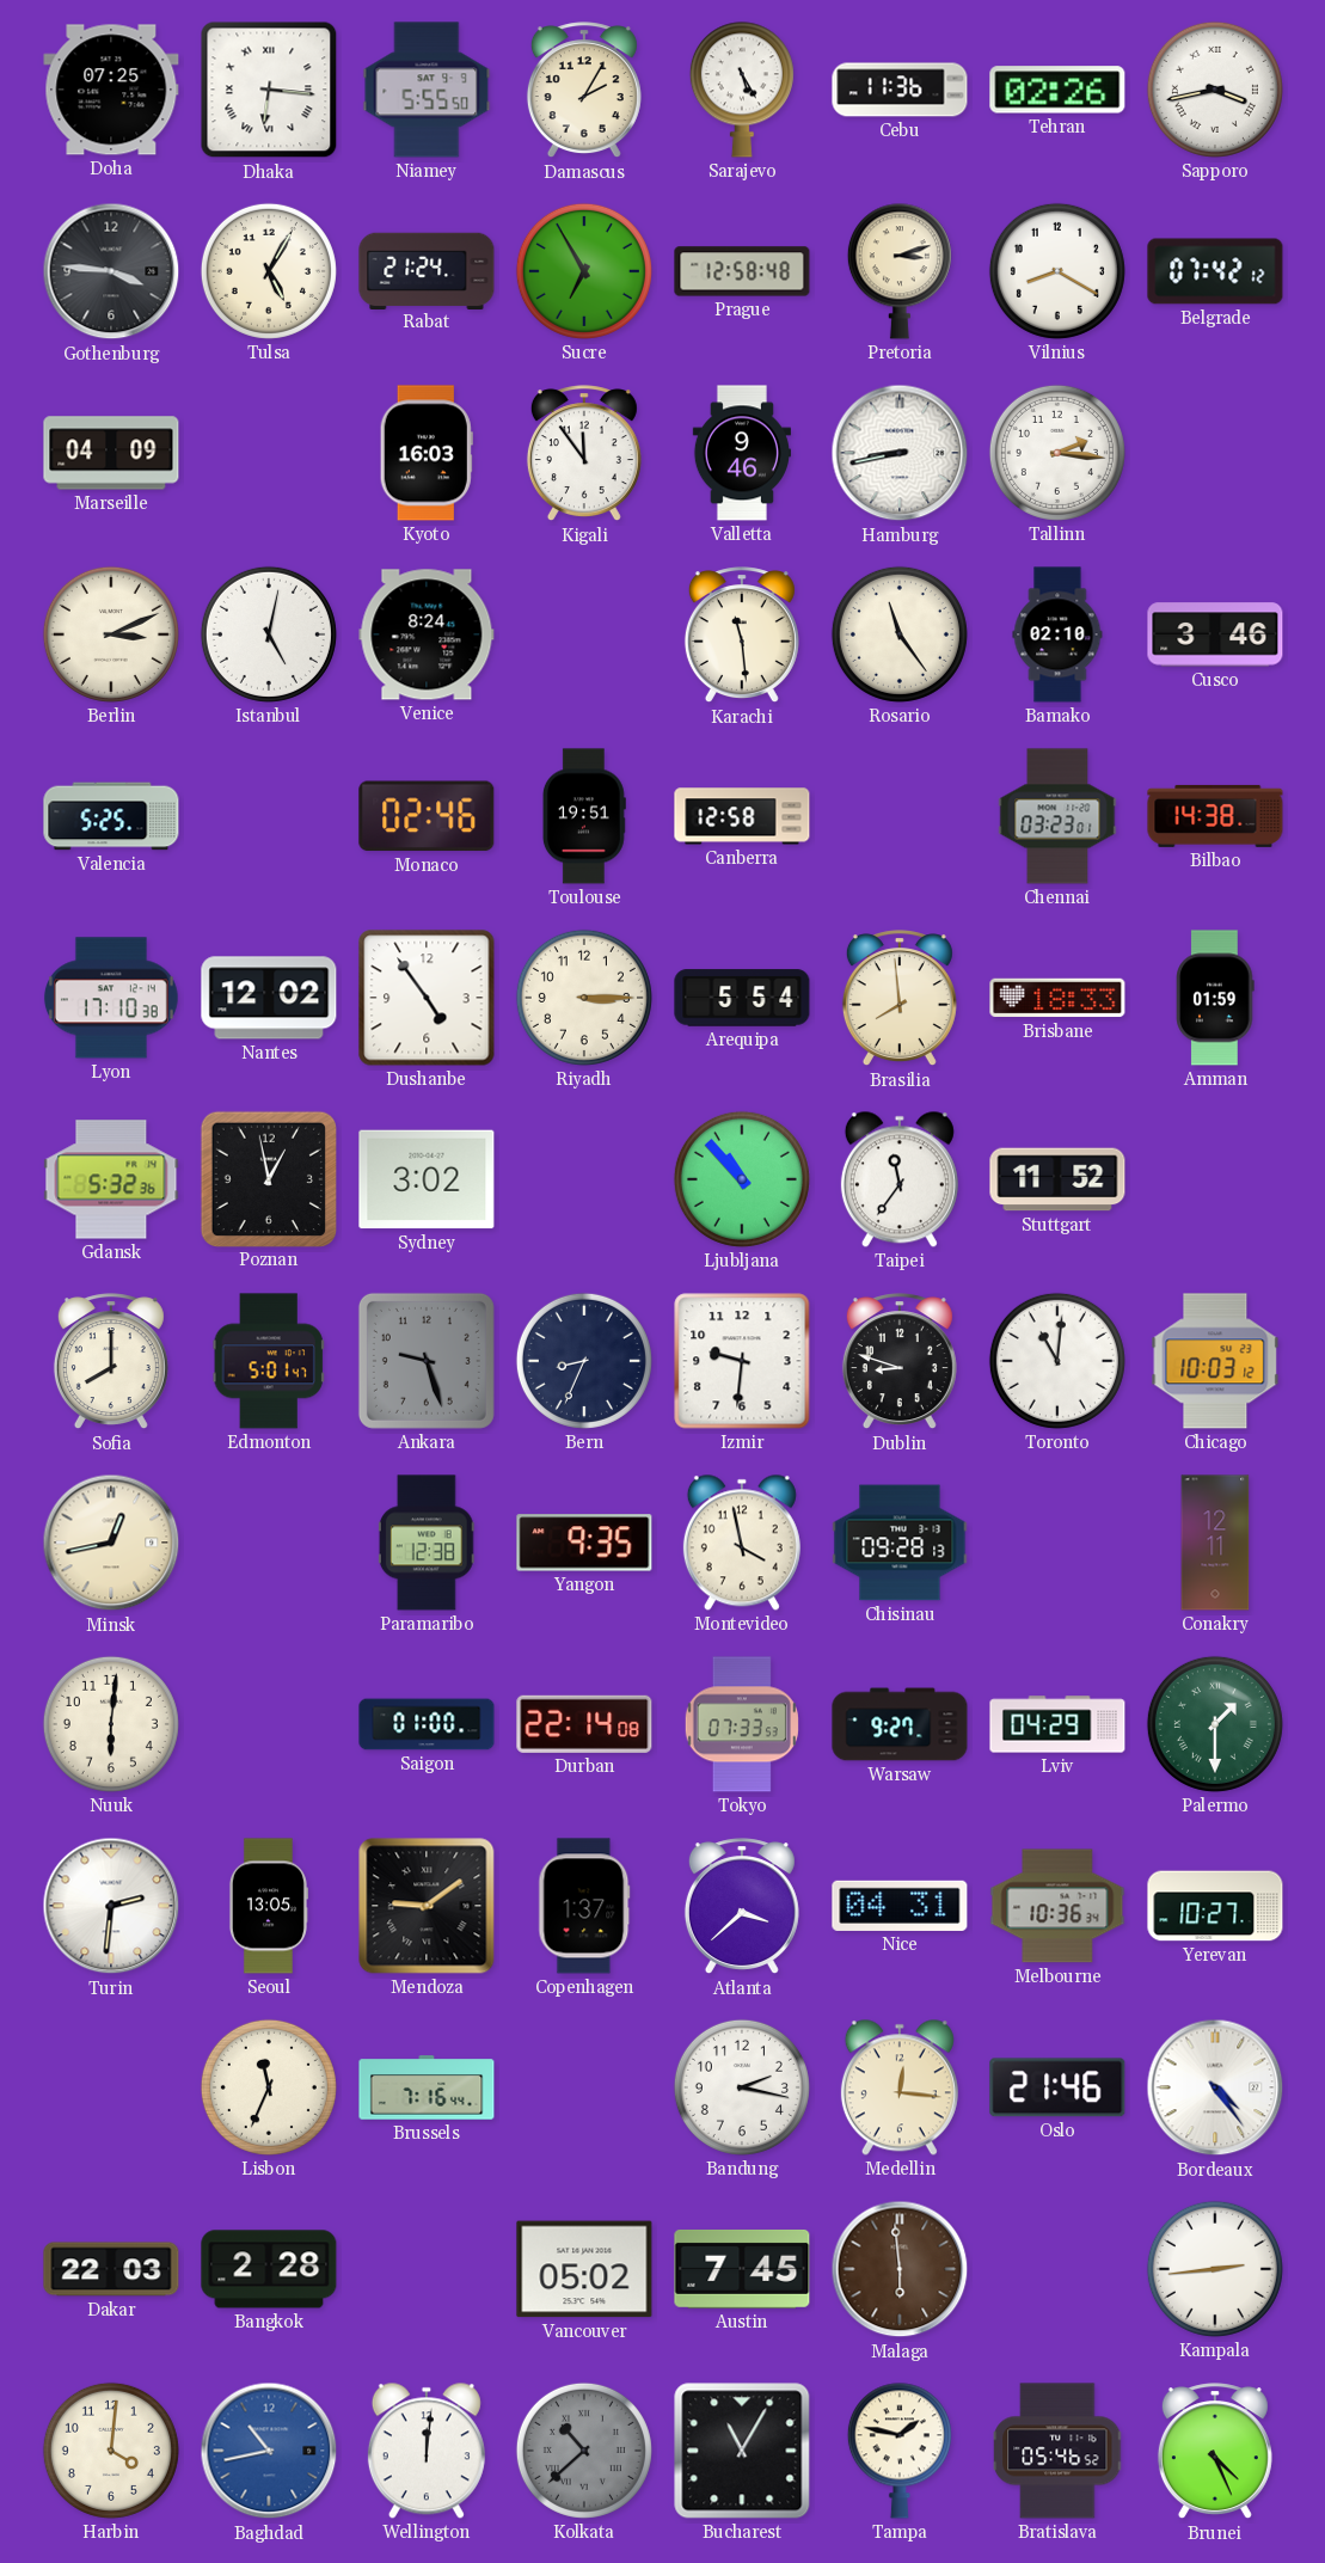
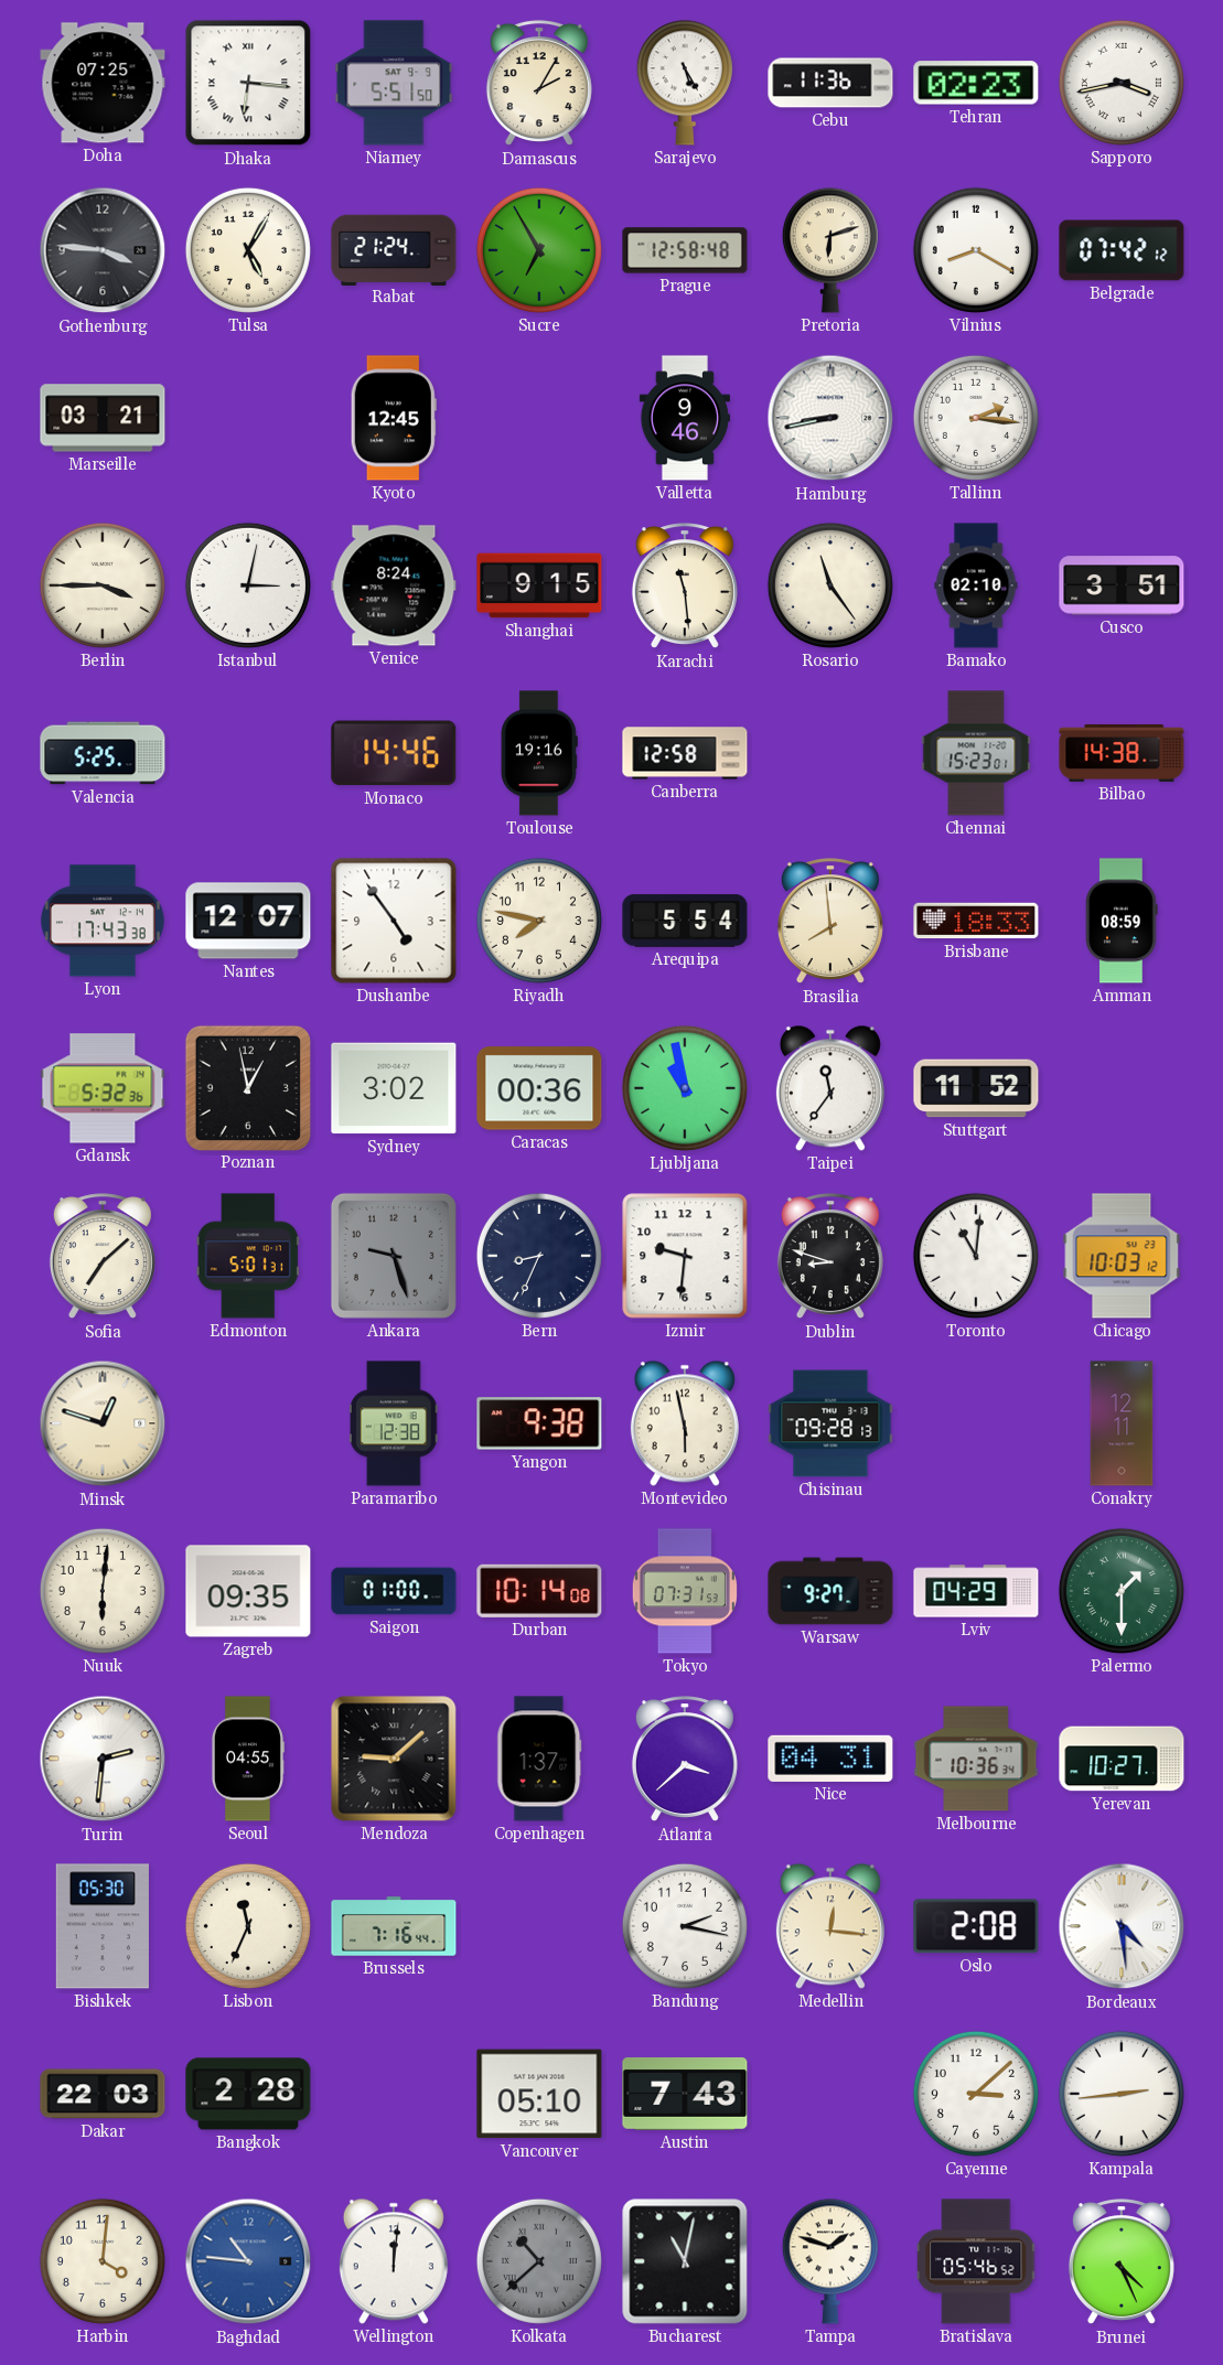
Niamey: 5:55 -> 5:51 (394, 83)
Tehran: 02:26 -> 02:23 (976, 83)
Pretoria: 3:12 -> 6:12 (830, 250)
Marseille: 04:09 -> 03:21 (103, 418)
Kyoto: 16:03 -> 12:45 (394, 418)
Kigali: 11:54 -> none (584, 454)
Berlin: 3:11 -> 3:45 (103, 585)
Istanbul: 5:02 -> 3:02 (248, 585)
Shanghai: none -> 9:15 (539, 585)
Cusco: 3:46 -> 3:51 (1122, 585)
Monaco: 02:46 -> 14:46 (394, 753)
Toulouse: 19:51 -> 19:16 (539, 753)
Chennai: 03:23 -> 15:23 (976, 753)
Lyon: 17:10 -> 17:43 (103, 921)
Nantes: 12:02 -> 12:07 (248, 921)
Riyadh: 3:15 -> 7:47 (539, 921)
Amman: 01:59 -> 08:59 (1122, 921)
Caracas: none -> 00:36 (539, 1088)
Ljubljana: 10:53 -> 10:58 (685, 1088)
Sofia: 8:00 -> 7:08 (103, 1257)
Edmonton: 5:01:47 -> 5:01:31 (248, 1256)
Minsk: 12:43 -> 12:48 (103, 1423)
Yangon: 9:35 -> 9:38 (539, 1423)
Montevideo: 3:58 -> 5:58 (685, 1423)
Zagreb: none -> 09:35 (248, 1591)
Durban: 22:14 -> 10:14 (539, 1591)
Tokyo: 07:33 -> 07:31 (685, 1591)
Seoul: 13:05 -> 04:55 (247, 1759)
Mendoza: 9:09 -> 9:08 (394, 1759)
Bishkek: none -> 05:30 (103, 1926)
Oslo: 21:46 -> 2:08 (976, 1926)
Bordeaux: 4:24 -> 4:29 (1122, 1926)
Vancouver: 05:02 -> 05:10 (539, 2094)
Austin: 7:45 -> 7:43 (685, 2094)
Malaga: 5:59 -> none (900, 2269)
Cayenne: none -> 3:08 (976, 2094)
Baghdad: 10:43 -> 10:46 (248, 2261)
Bucharest: 11:05 -> 11:02 (685, 2261)
Tampa: 1:47 -> 1:48 (830, 2261)
